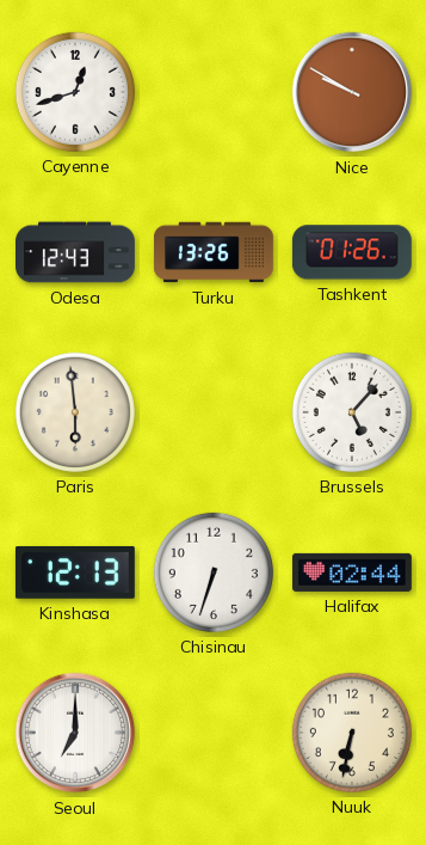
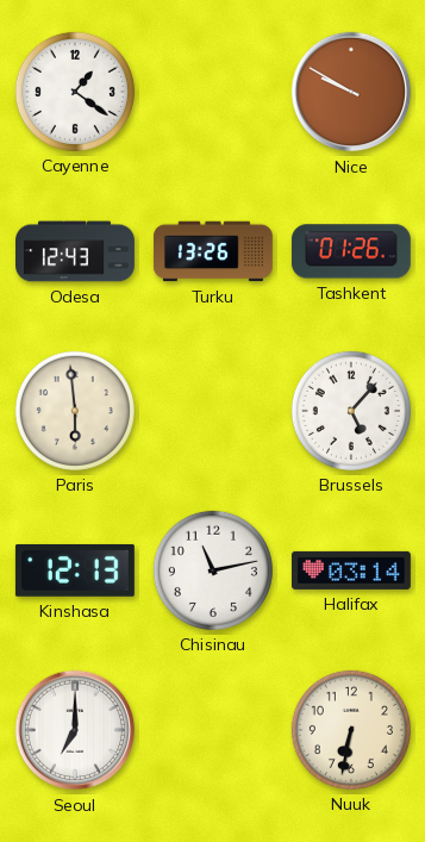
Cayenne: 12:42 -> 1:21 (75, 92)
Chisinau: 6:33 -> 11:13 (213, 570)
Halifax: 02:44 -> 03:14 (351, 570)
